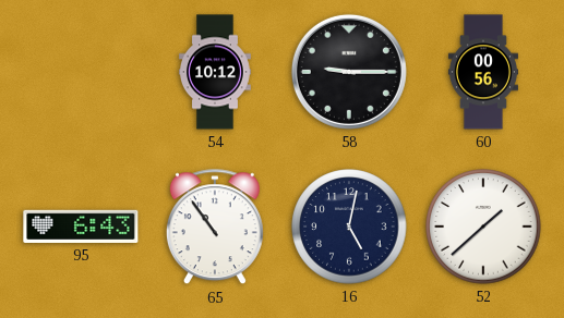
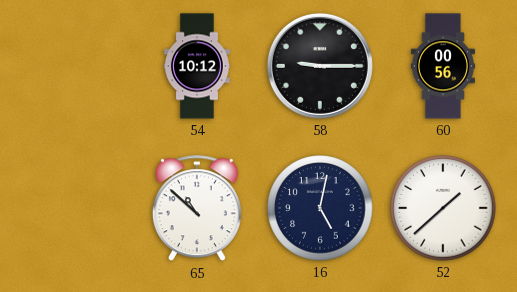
95: 6:43 -> none (81, 227)
65: 10:54 -> 10:52 (197, 209)
